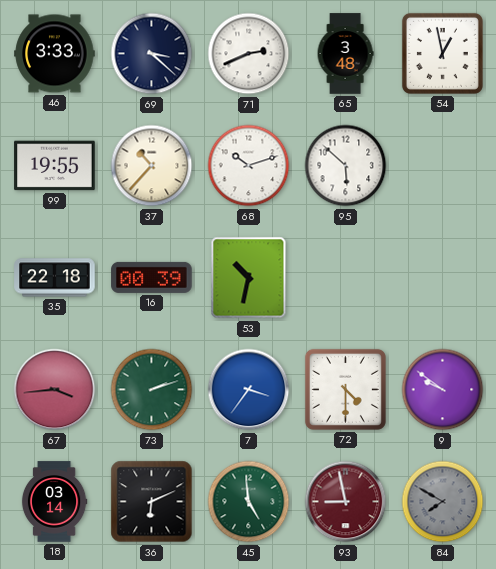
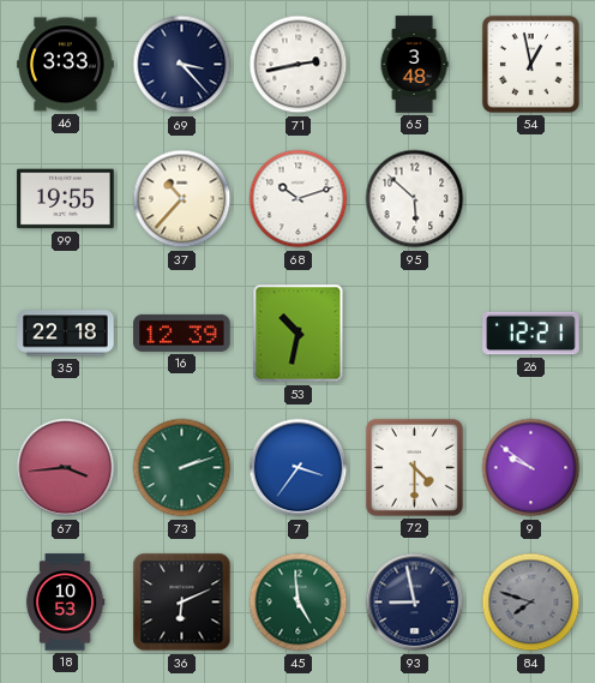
69: 3:22 -> 3:23 (182, 65)
71: 2:41 -> 2:43 (299, 65)
16: 00:39 -> 12:39 (182, 332)
26: none -> 12:21 (531, 334)
18: 03:14 -> 10:53 (65, 603)
93 dial: burgundy -> navy (415, 603)
84: 7:50 -> 7:48 (531, 603)
